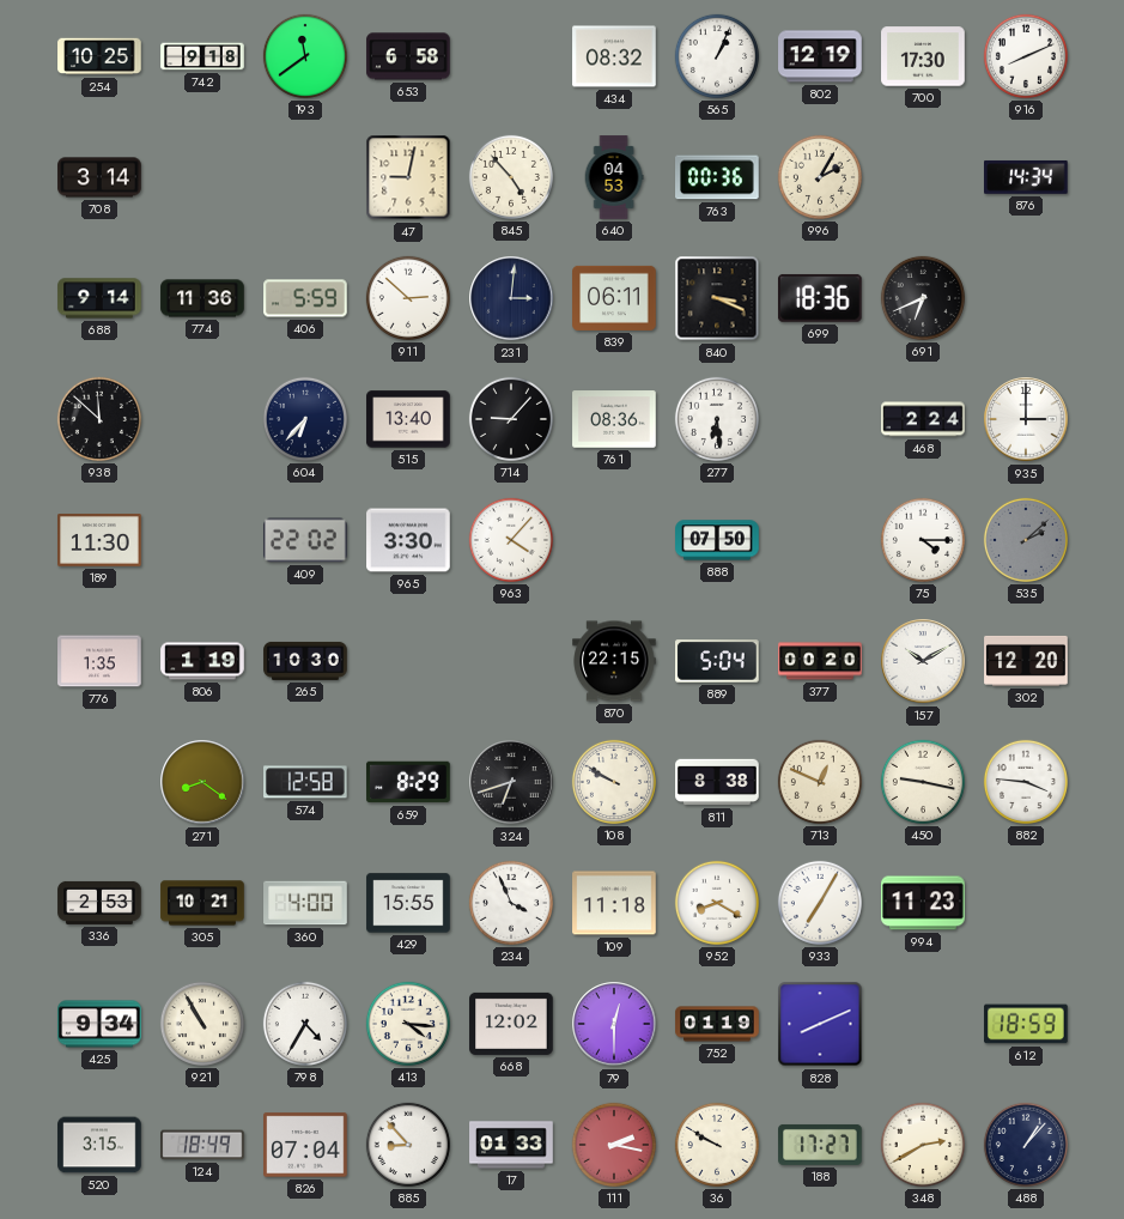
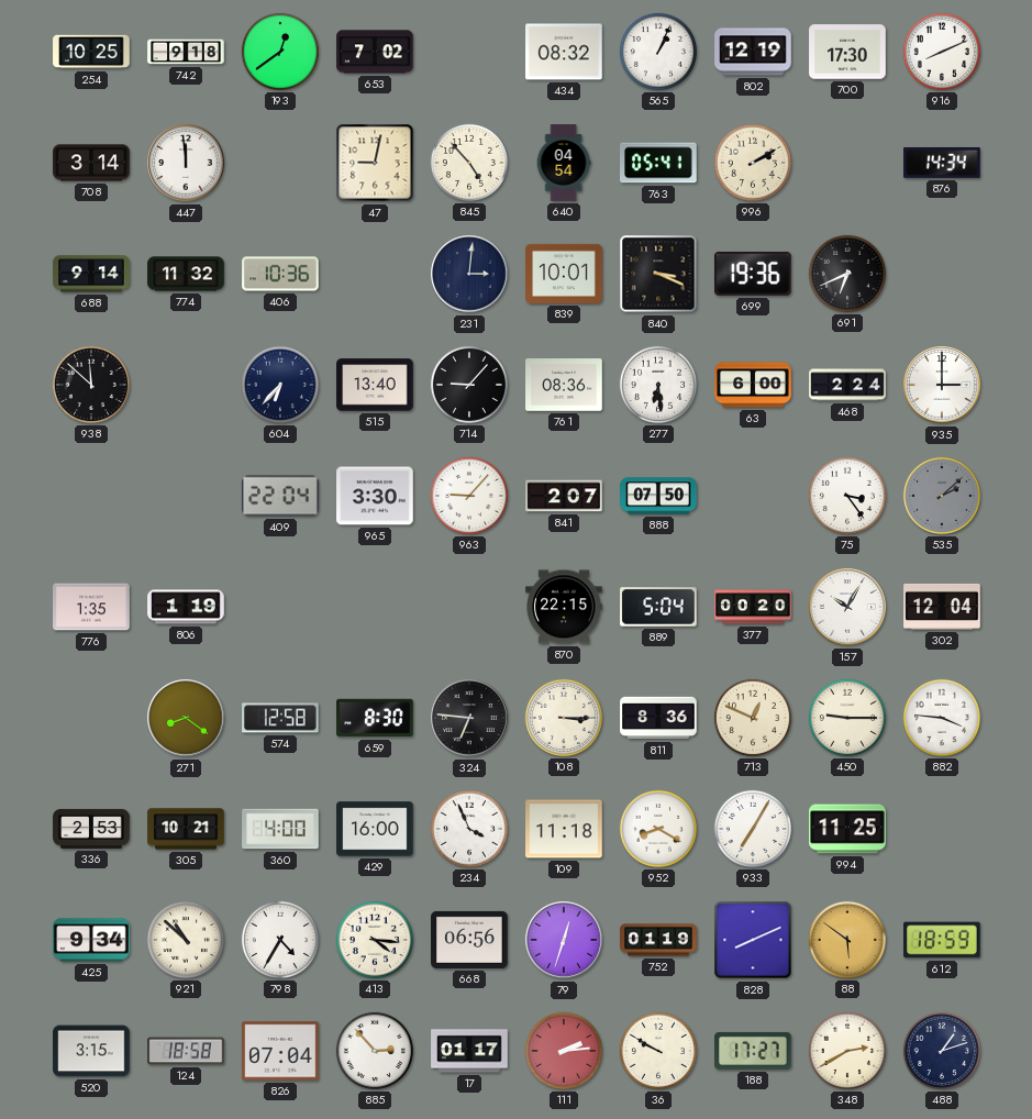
193: 11:39 -> 12:39 (280, 52)
653: 6:58 -> 7:02 (375, 52)
447: none -> 11:59 (186, 163)
640: 04:53 -> 04:54 (564, 163)
763: 00:36 -> 05:41 (659, 163)
996: 2:05 -> 2:10 (753, 163)
774: 11:36 -> 11:32 (186, 274)
406: 5:59 -> 10:36 (280, 274)
911: 2:52 -> none (408, 298)
839: 06:11 -> 10:01 (564, 274)
699: 18:36 -> 19:36 (753, 274)
63: none -> 6:00 (753, 385)
189: 11:30 -> none (99, 540)
409: 22:02 -> 22:04 (281, 496)
963: 4:07 -> 9:07 (469, 496)
841: none -> 2:07 (564, 496)
75: 4:15 -> 3:24 (847, 496)
265: 10:30 -> none (305, 661)
157: 10:10 -> 10:05 (847, 607)
302: 12:20 -> 12:04 (942, 607)
659: 8:29 -> 8:30 (375, 718)
324: 6:42 -> 6:46 (469, 718)
108: 9:50 -> 3:15 (564, 718)
811: 8:38 -> 8:36 (658, 718)
450: 9:17 -> 9:15 (847, 718)
429: 15:55 -> 16:00 (375, 829)
994: 11:23 -> 11:25 (847, 829)
921: 10:55 -> 10:52 (186, 940)
668: 12:02 -> 06:56 (469, 940)
79: 12:30 -> 12:33 (564, 940)
88: none -> 5:51 (847, 940)
124: 18:49 -> 18:58 (186, 1051)
885: 8:53 -> 2:53 (375, 1051)
17: 01:33 -> 01:17 (469, 1051)
111: 2:17 -> 2:14 (564, 1051)
488: 1:07 -> 1:12 (942, 1051)
